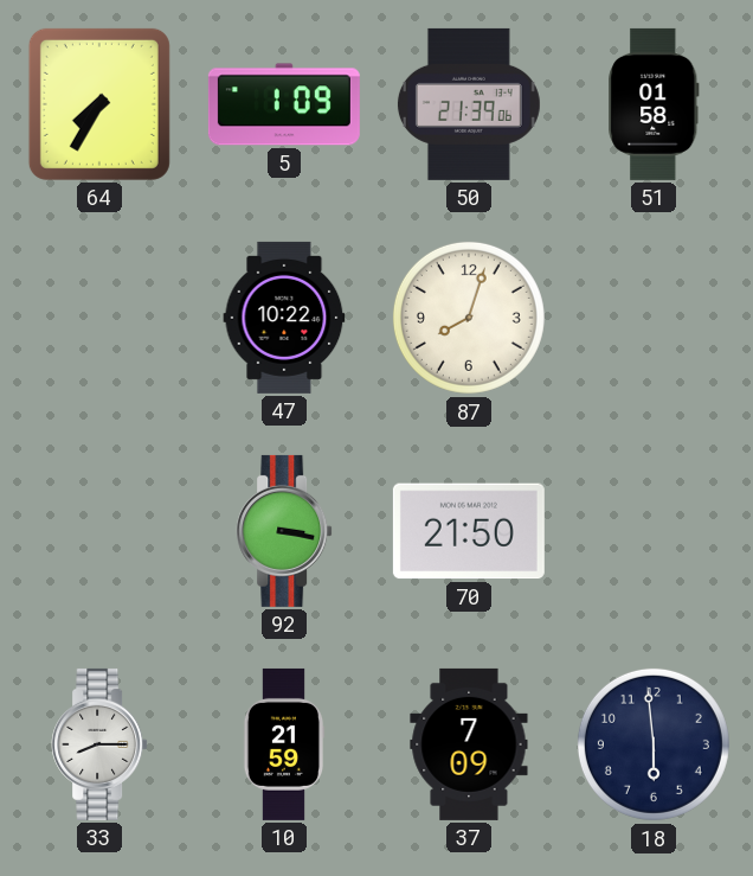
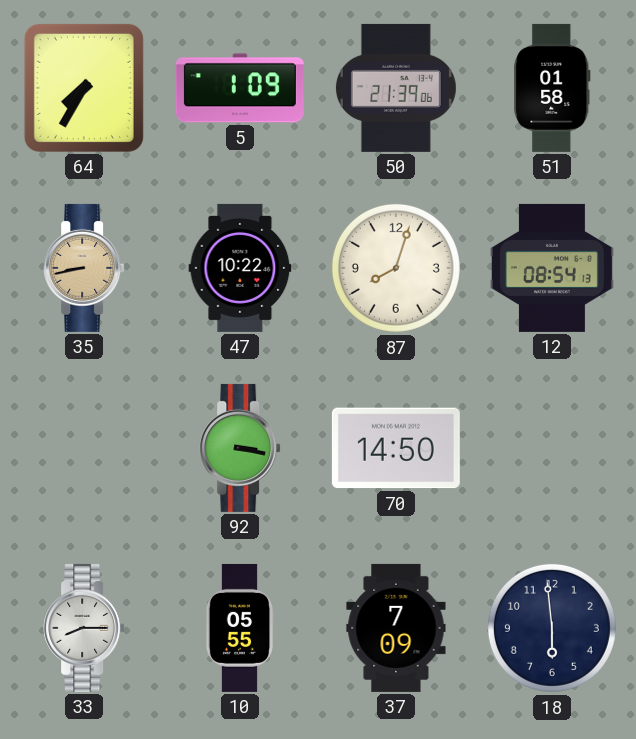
35: none -> 8:43 (84, 268)
12: none -> 08:54 (552, 268)
70: 21:50 -> 14:50 (396, 448)
10: 21:59 -> 05:55 (240, 628)
